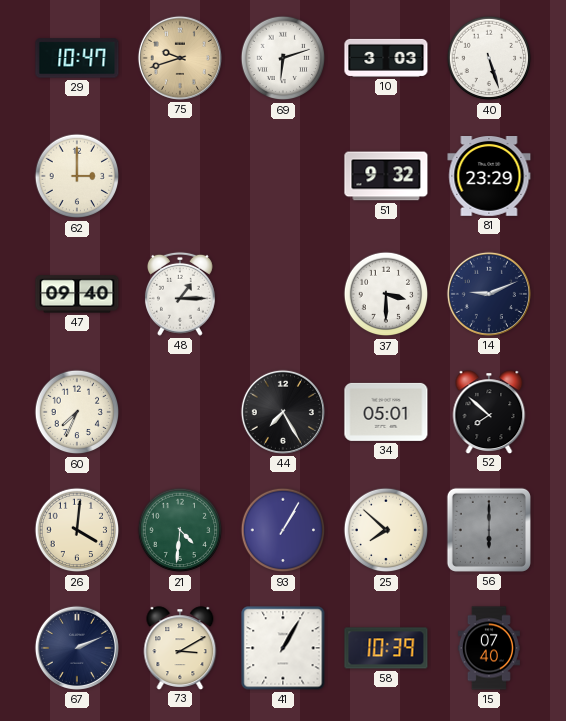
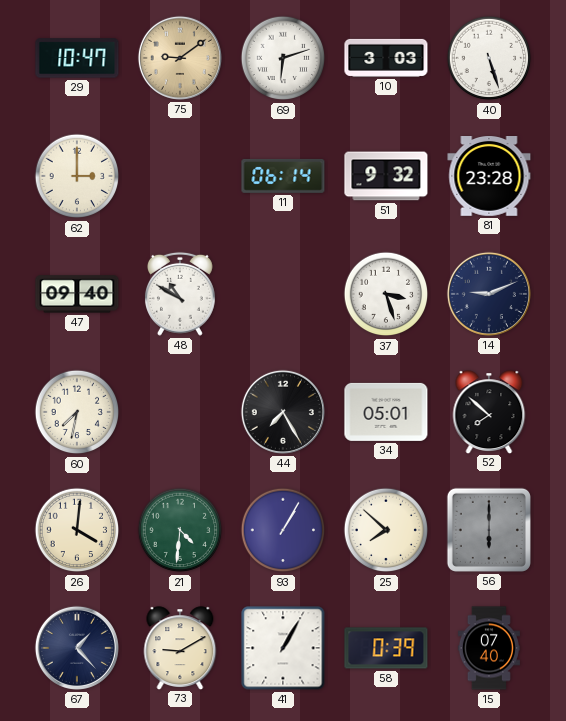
75: 9:42 -> 9:09 (180, 58)
11: none -> 06:14 (283, 176)
81: 23:29 -> 23:28 (489, 177)
48: 1:15 -> 10:50 (180, 294)
37: 3:30 -> 3:27 (386, 294)
60: 7:34 -> 7:32 (77, 412)
67: 2:11 -> 1:23 (77, 648)
73: 3:10 -> 9:10 (180, 648)
58: 10:39 -> 0:39 (386, 648)
